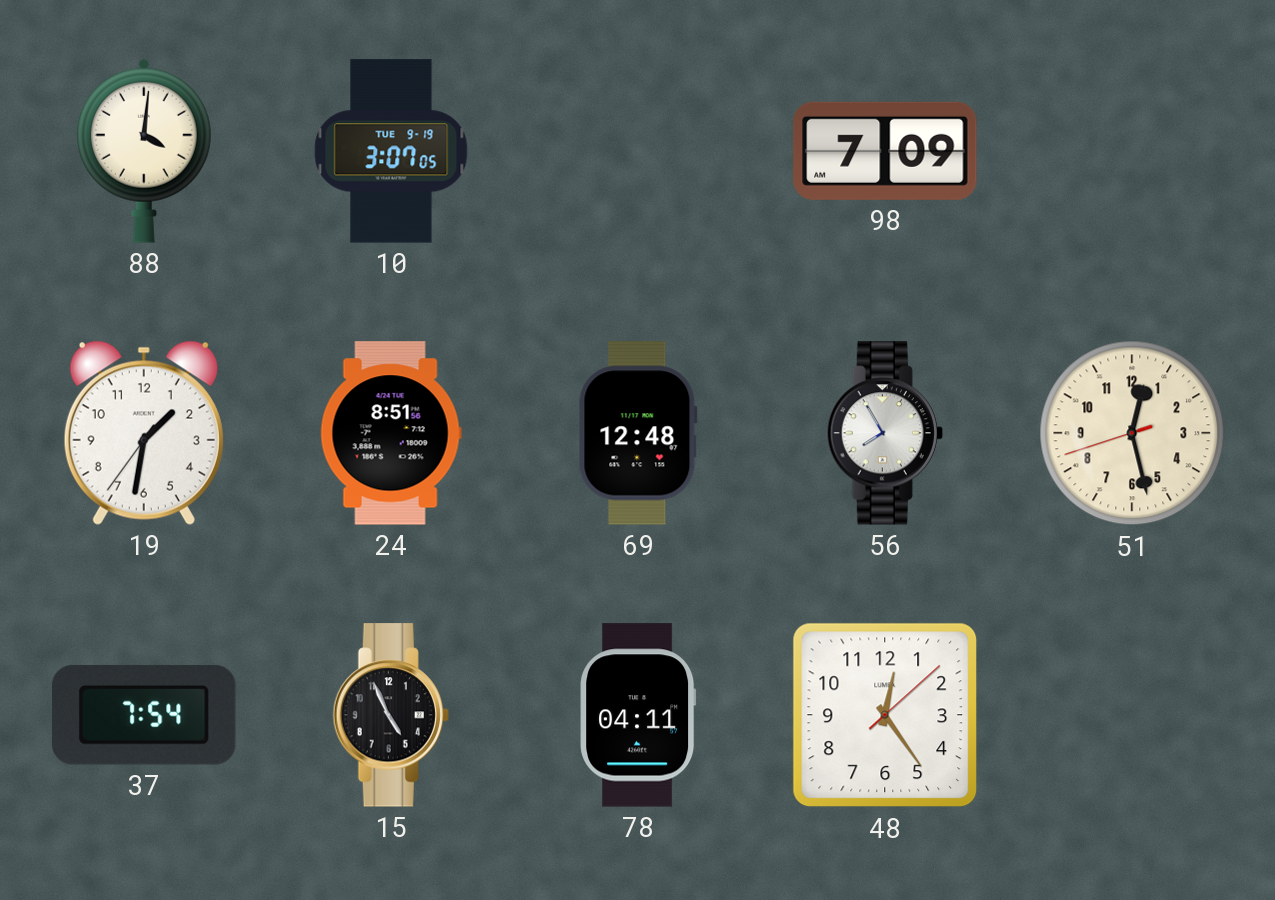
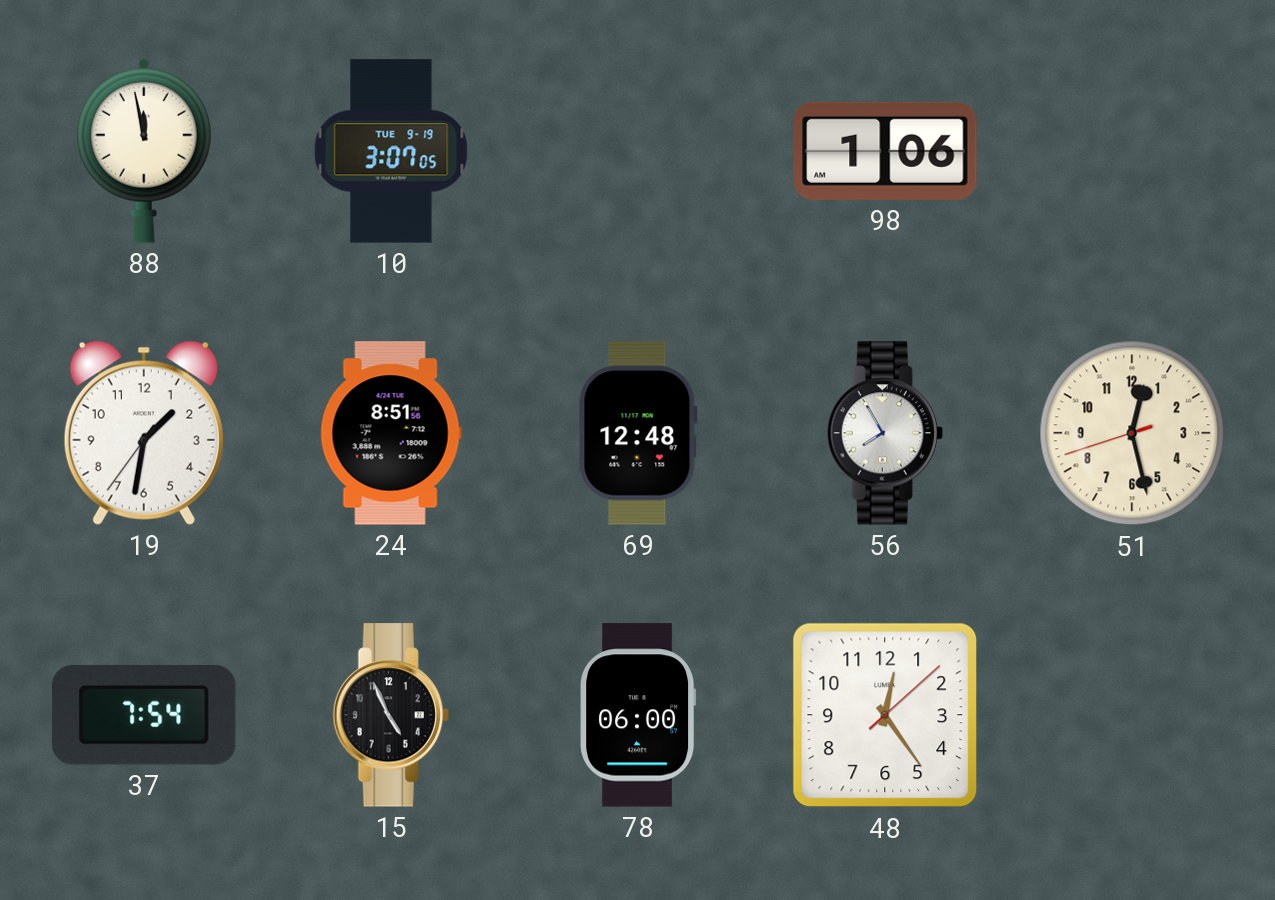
88: 4:01 -> 11:58 (144, 151)
98: 7:09 -> 1:06 (885, 151)
78: 04:11 -> 06:00 (638, 715)
